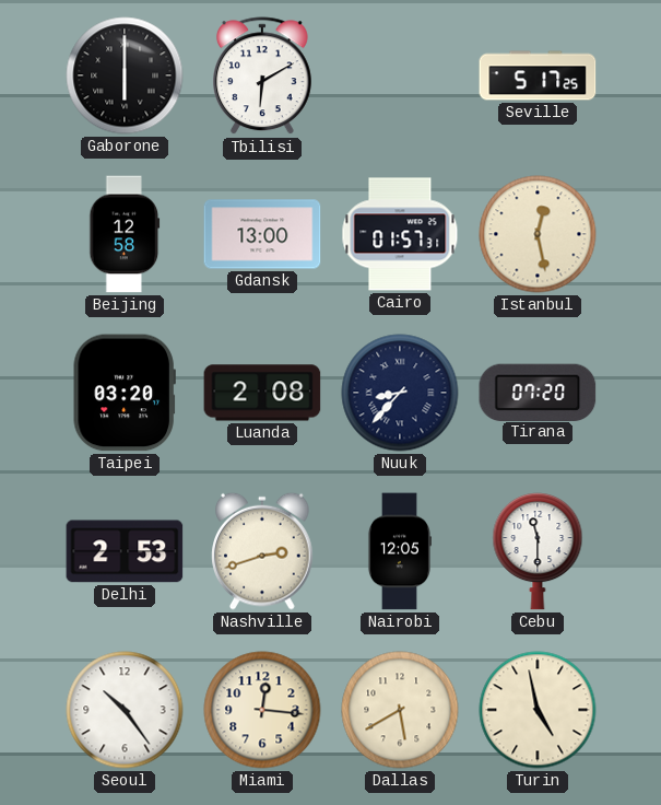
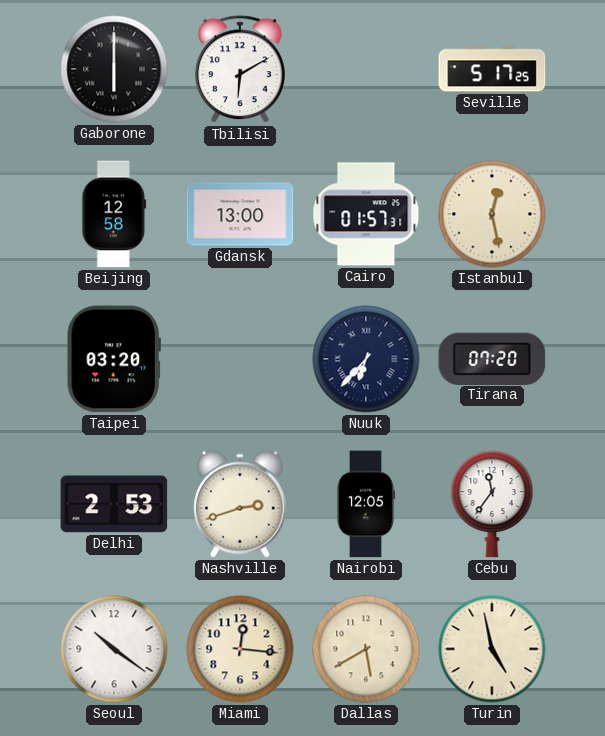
Luanda: 2:08 -> none (262, 393)
Nuuk: 8:37 -> 6:37 (366, 359)
Cebu: 11:30 -> 11:36 (492, 505)
Seoul: 10:24 -> 10:21 (114, 649)
